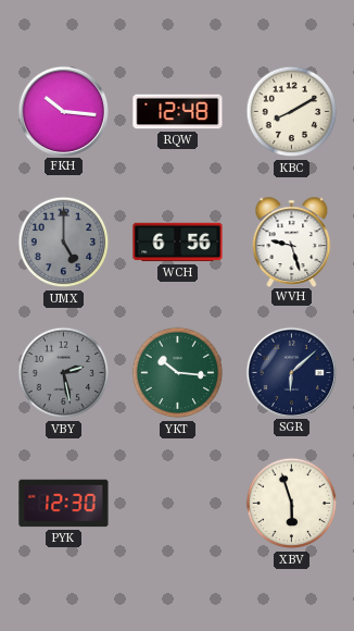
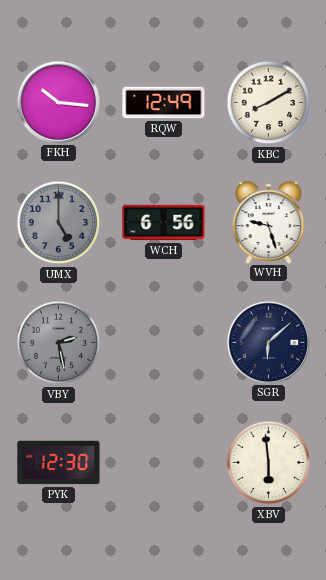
RQW: 12:48 -> 12:49 (164, 103)
YKT: 10:16 -> none (178, 373)
XBV: 5:57 -> 5:59 (269, 463)
